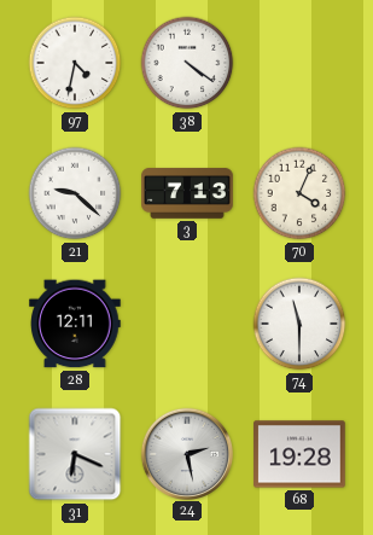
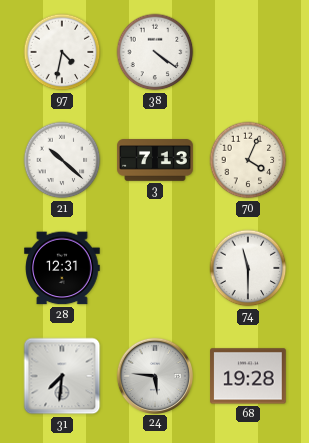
21: 9:22 -> 10:22 (62, 160)
28: 12:11 -> 12:31 (62, 268)
31: 6:19 -> 7:31 (62, 376)
24: 2:28 -> 5:46 (154, 375)
